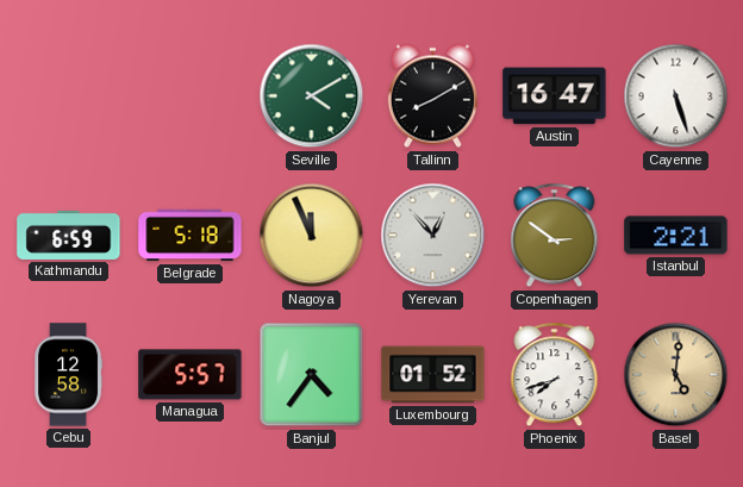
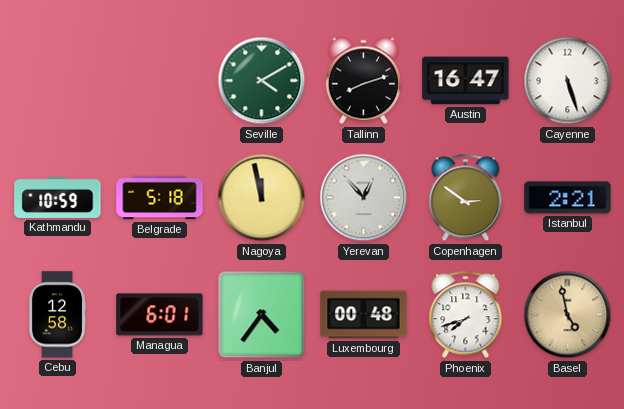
Tallinn: 8:10 -> 8:12 (363, 81)
Kathmandu: 6:59 -> 10:59 (58, 197)
Nagoya: 11:56 -> 11:58 (262, 198)
Managua: 5:57 -> 6:01 (160, 315)
Luxembourg: 01:52 -> 00:48 (364, 315)
Basel: 5:01 -> 4:58 (568, 315)
